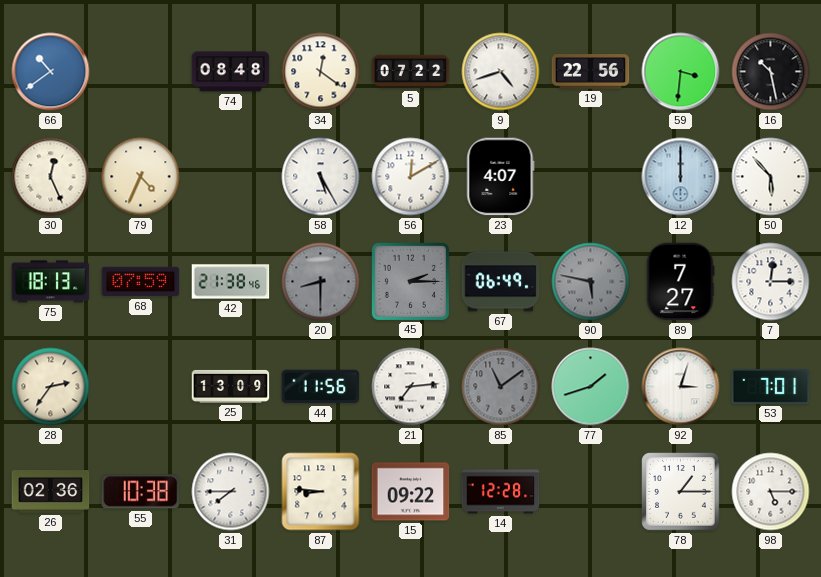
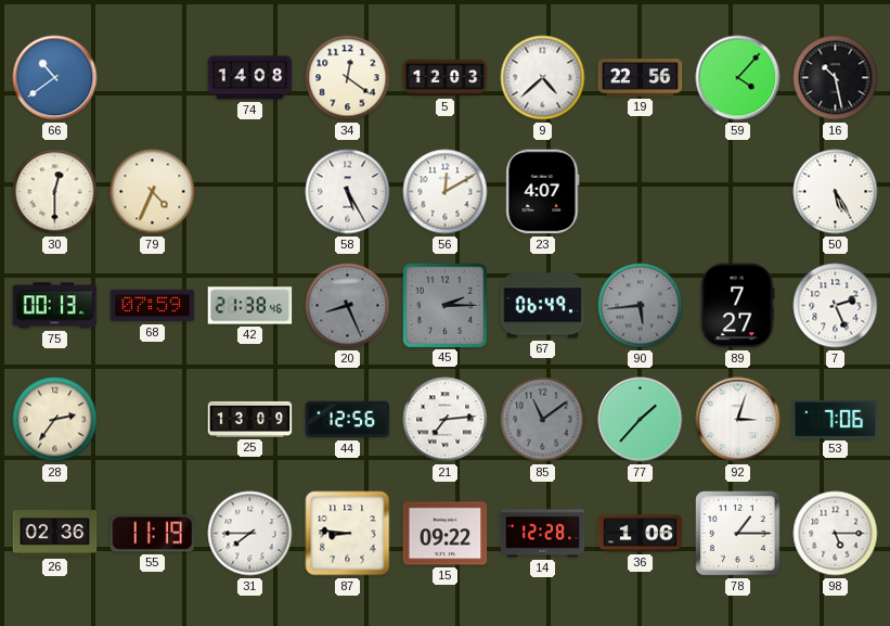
74: 08:48 -> 14:08 (250, 78)
5: 07:22 -> 12:03 (446, 78)
9: 4:42 -> 4:38 (543, 78)
59: 3:31 -> 4:07 (738, 78)
30: 12:26 -> 12:30 (55, 192)
12: 12:00 -> none (681, 177)
50: 5:53 -> 5:25 (836, 192)
75: 18:13 -> 00:13 (55, 306)
20: 8:30 -> 8:26 (348, 306)
90: 5:47 -> 5:44 (641, 306)
7: 12:15 -> 2:26 (836, 306)
44: 11:56 -> 12:56 (348, 420)
77: 1:42 -> 1:37 (641, 420)
53: 7:01 -> 7:06 (836, 419)
55: 10:38 -> 11:19 (153, 534)
36: none -> 1:06 (641, 534)
